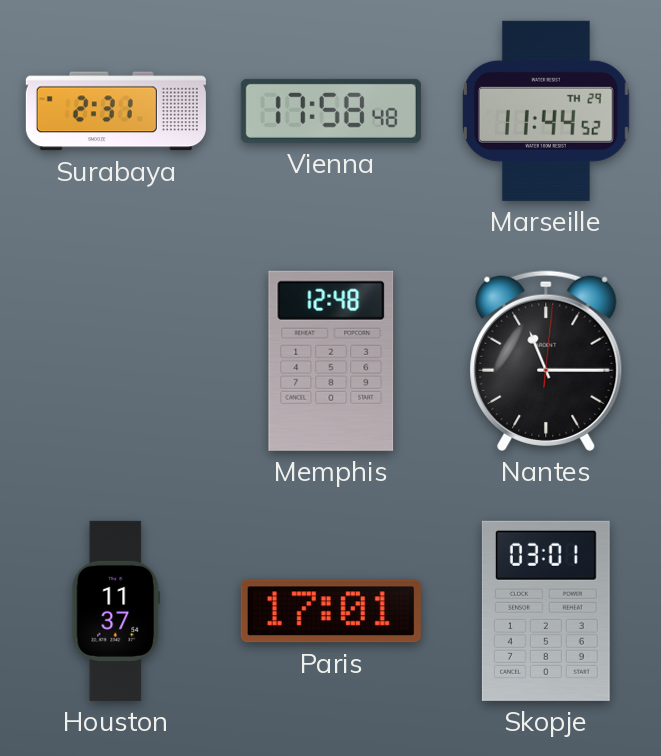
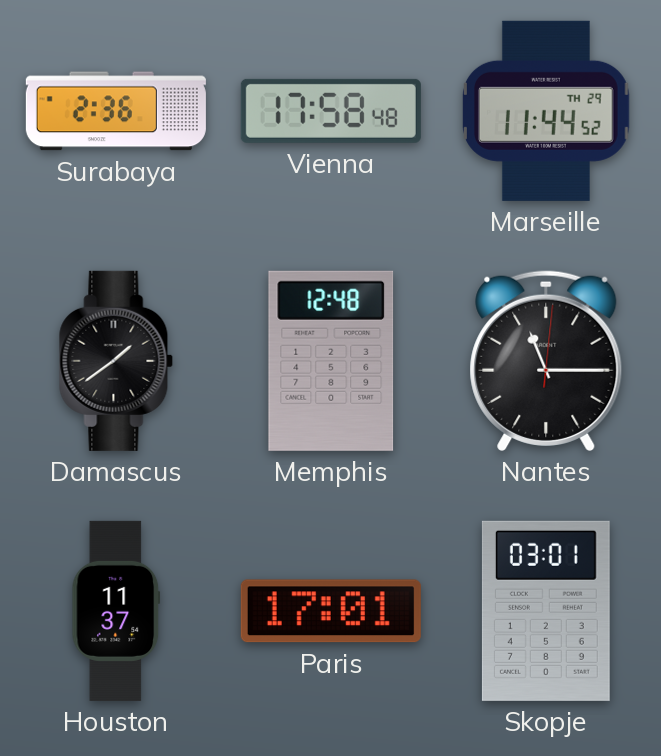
Surabaya: 2:31 -> 2:36 (116, 111)
Damascus: none -> 1:39 (116, 361)
